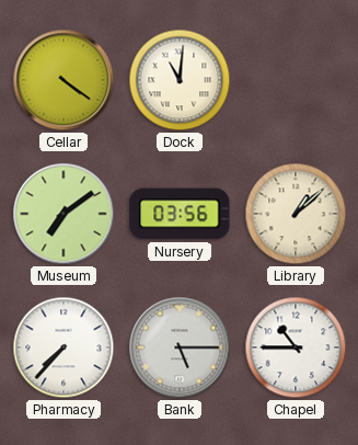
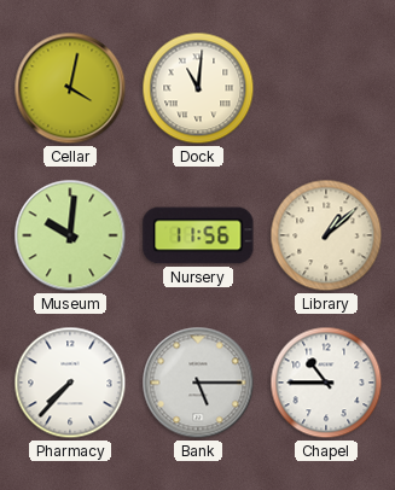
Cellar: 4:21 -> 4:02 (70, 88)
Museum: 7:09 -> 10:01 (70, 235)
Nursery: 03:56 -> 11:56 (198, 235)
